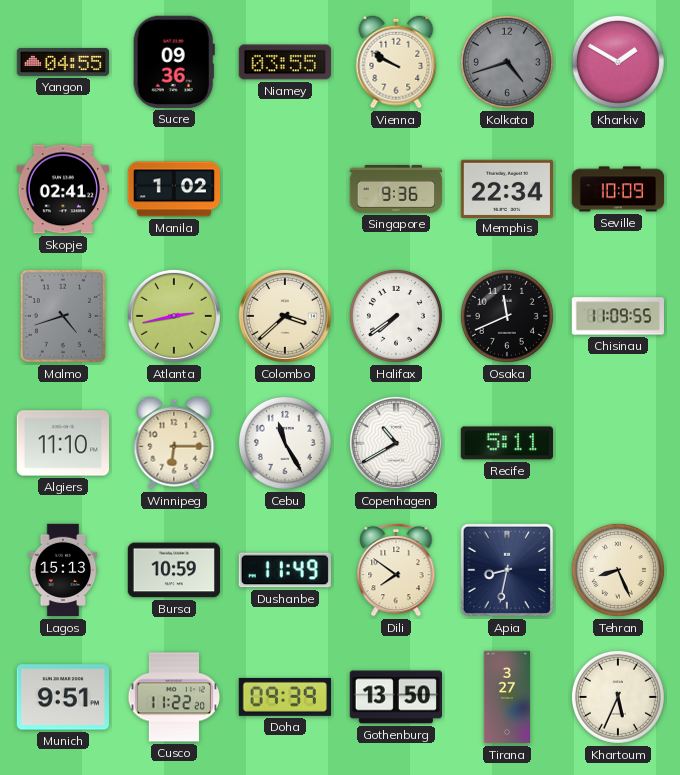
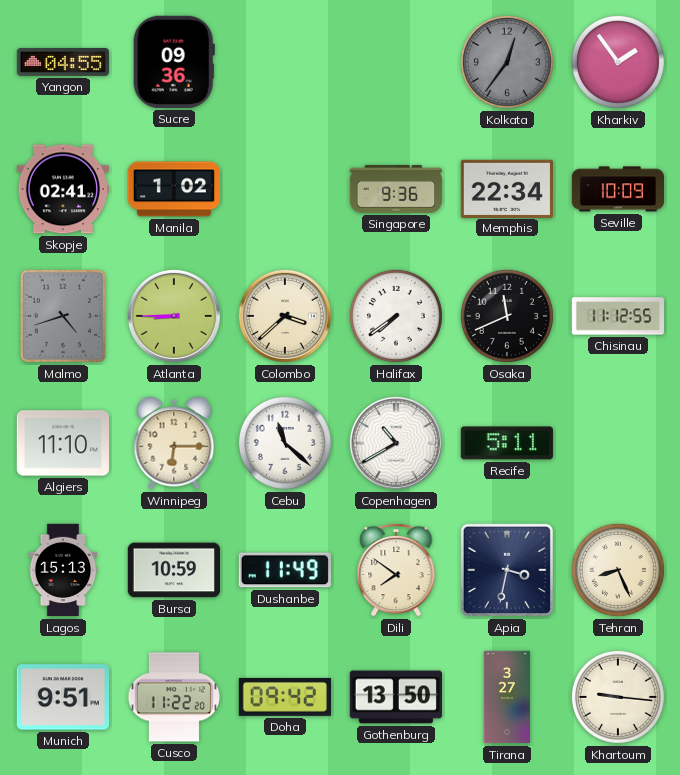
Niamey: 03:55 -> none (285, 62)
Vienna: 9:50 -> none (396, 62)
Kolkata: 4:42 -> 12:36 (507, 62)
Kharkiv: 1:50 -> 1:54 (618, 62)
Atlanta: 2:43 -> 8:45 (174, 316)
Chisinau: 11:09 -> 11:12 (617, 316)
Cebu: 11:25 -> 11:22 (285, 443)
Apia: 8:32 -> 3:32 (507, 570)
Doha: 09:39 -> 09:42 (284, 697)
Khartoum: 5:34 -> 9:16 (618, 697)
